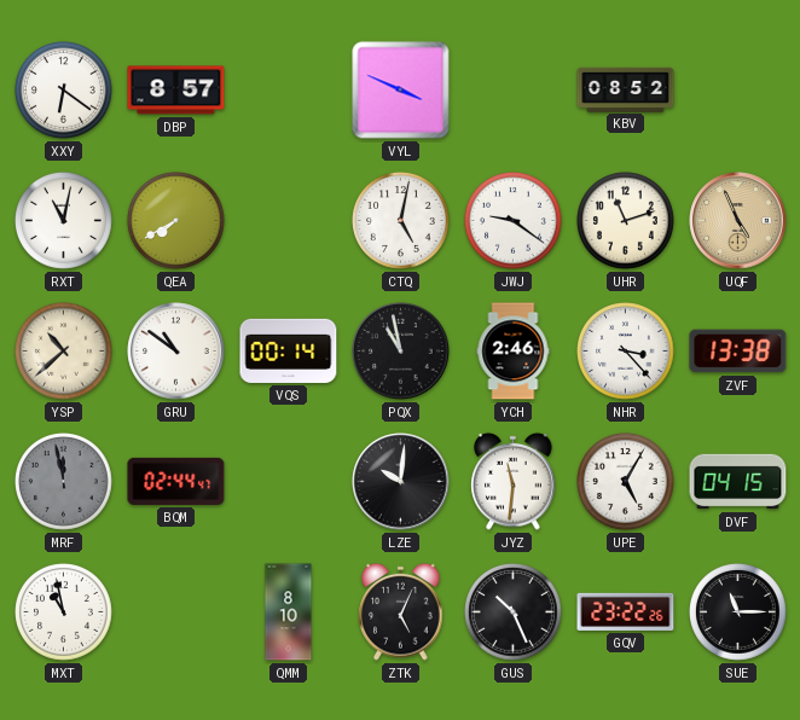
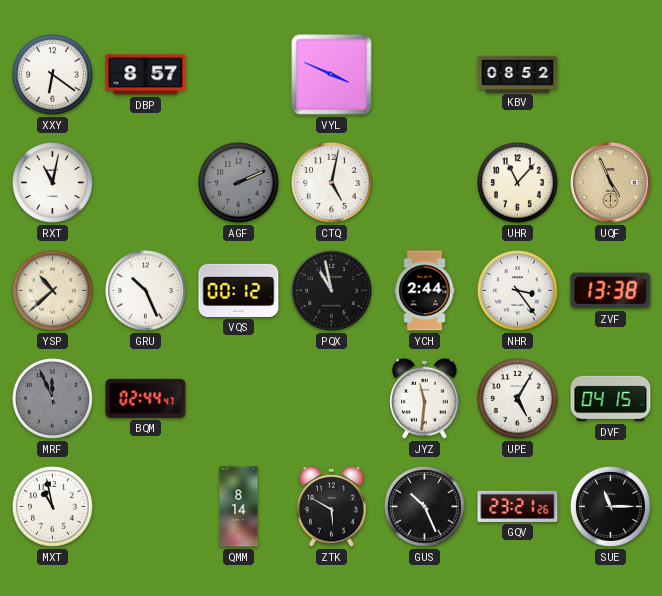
QEA: 7:40 -> none (176, 221)
AGF: none -> 2:11 (239, 183)
JWJ: 9:21 -> none (514, 221)
UHR: 11:12 -> 11:07 (518, 183)
GRU: 10:51 -> 10:26 (146, 291)
VQS: 00:14 -> 00:12 (239, 290)
YCH: 2:46 -> 2:44 (425, 291)
NHR: 3:23 -> 3:24 (518, 291)
MRF: 11:58 -> 11:56 (53, 399)
LZE: 10:01 -> none (401, 482)
QMM: 8:10 -> 8:14 (239, 507)
ZTK: 5:04 -> 5:50 (332, 506)
GQV: 23:22 -> 23:21 (518, 506)
